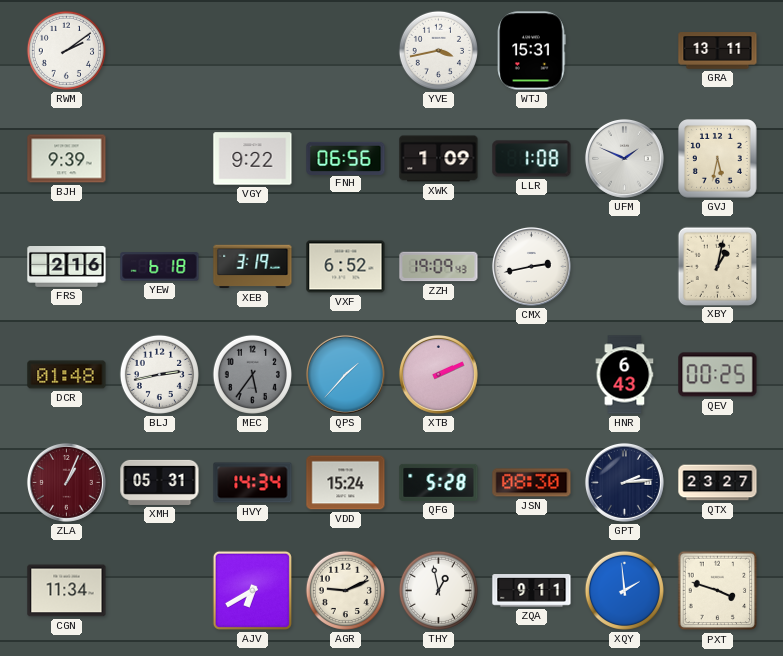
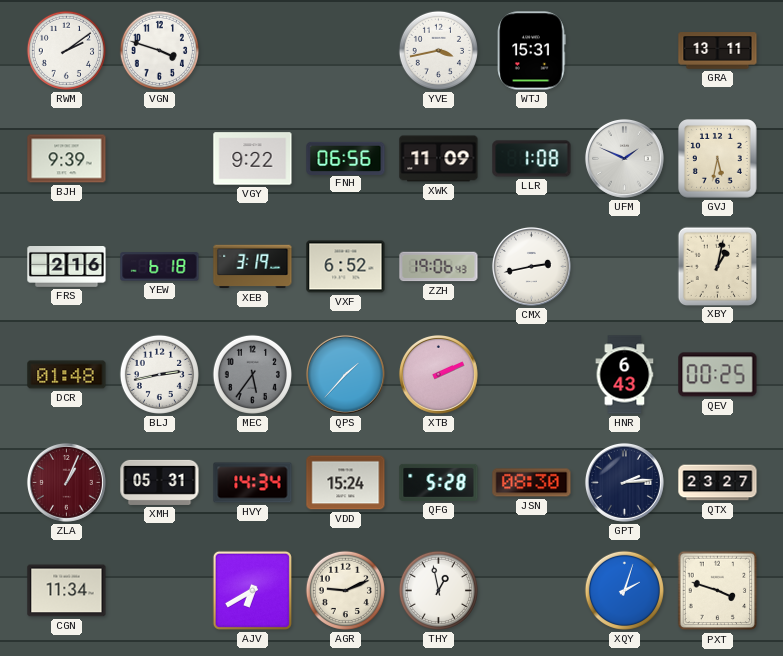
VGN: none -> 3:48 (159, 50)
XWK: 1:09 -> 11:09 (439, 159)
ZZH: 19:09 -> 19:06 (439, 267)
ZQA: 9:11 -> none (532, 591)
XQY: 1:59 -> 2:03 (624, 590)
